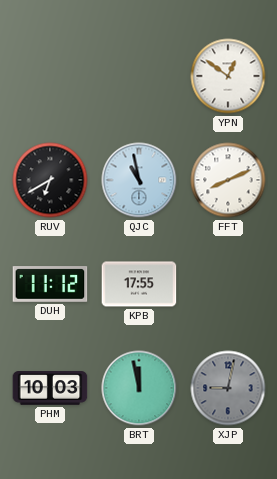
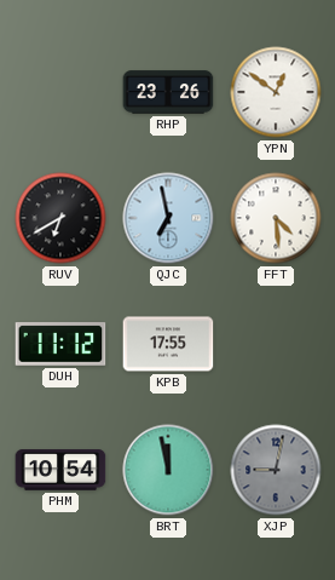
RHP: none -> 23:26 (168, 92)
QJC: 10:58 -> 6:58 (168, 218)
FFT: 8:11 -> 4:29 (276, 218)
PHM: 10:03 -> 10:54 (60, 470)
